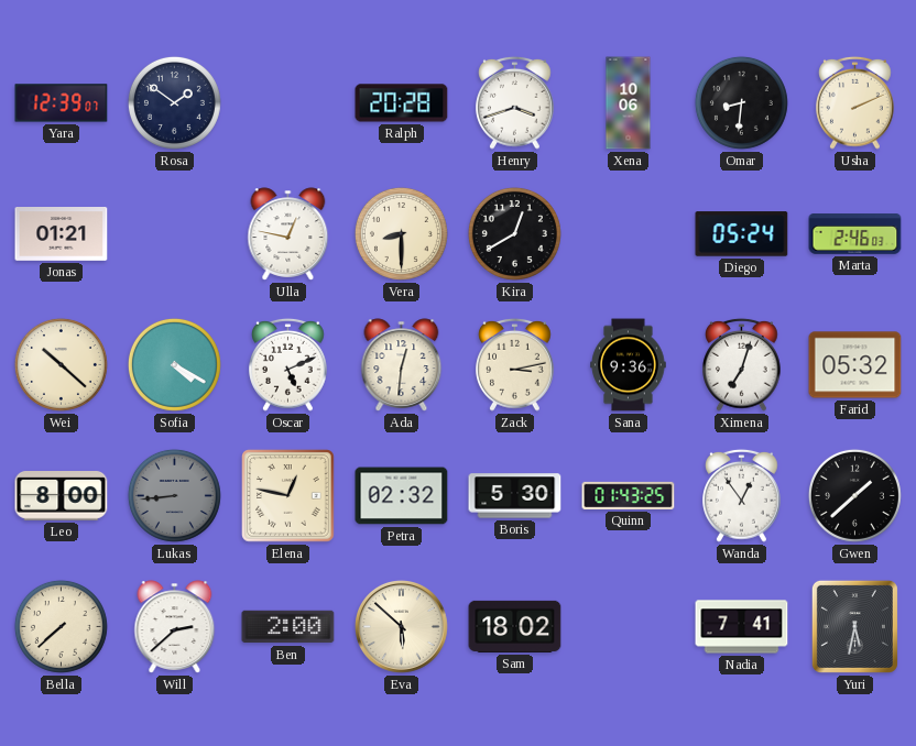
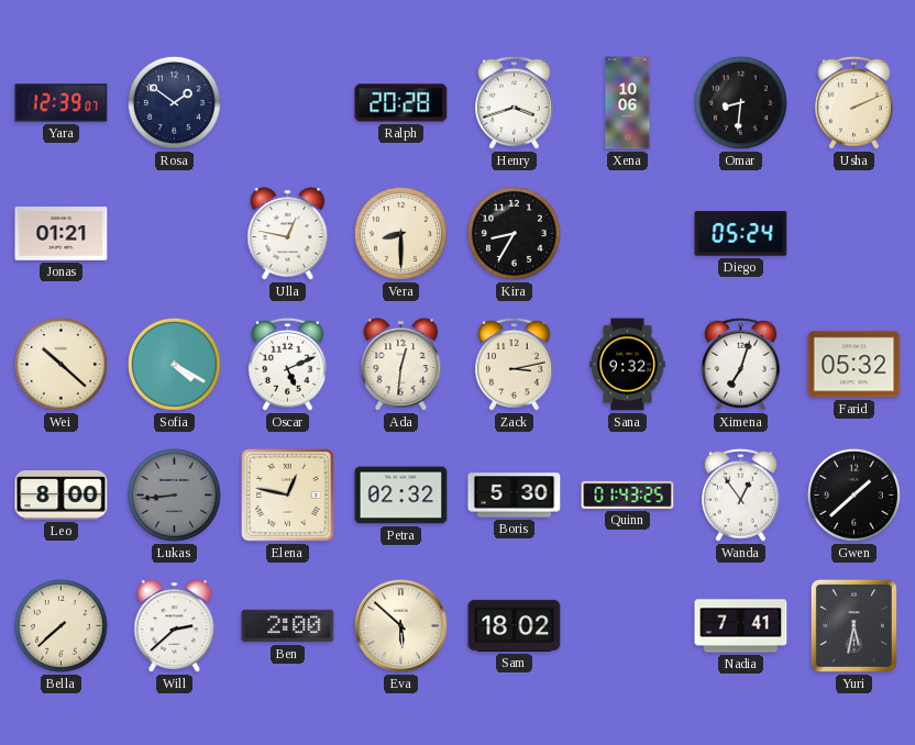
Kira: 12:40 -> 8:35 (514, 233)
Marta: 2:46 -> none (855, 234)
Sana: 9:36 -> 9:32 (628, 365)
